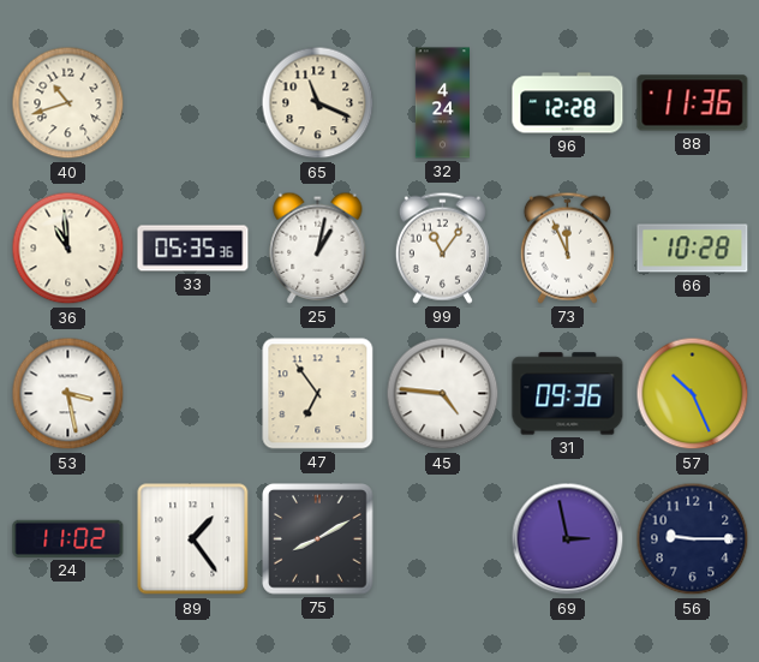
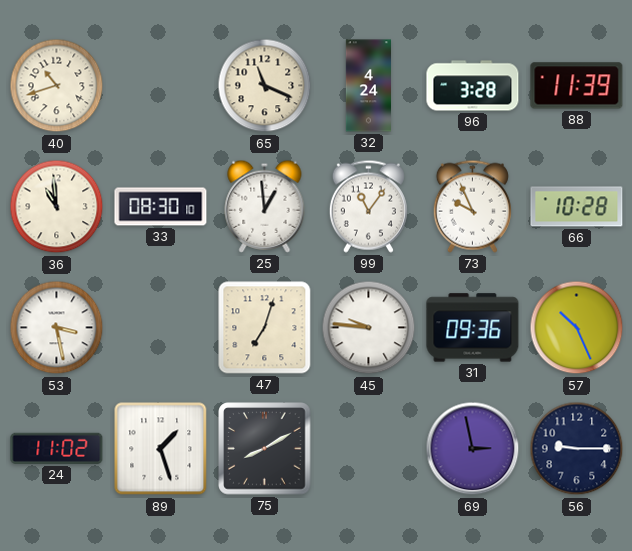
96: 12:28 -> 3:28 (473, 86)
88: 11:36 -> 11:39 (577, 86)
33: 05:35 -> 08:30 (161, 207)
25: 1:02 -> 12:59 (265, 206)
73: 11:56 -> 9:56 (472, 206)
47: 6:54 -> 7:03 (265, 328)
45: 4:46 -> 9:46 (369, 328)
89: 1:24 -> 1:27 (161, 449)
